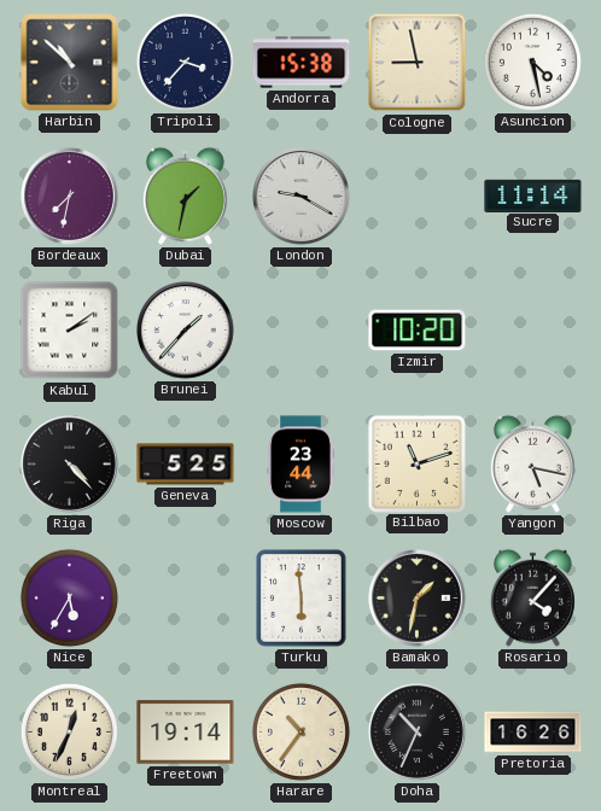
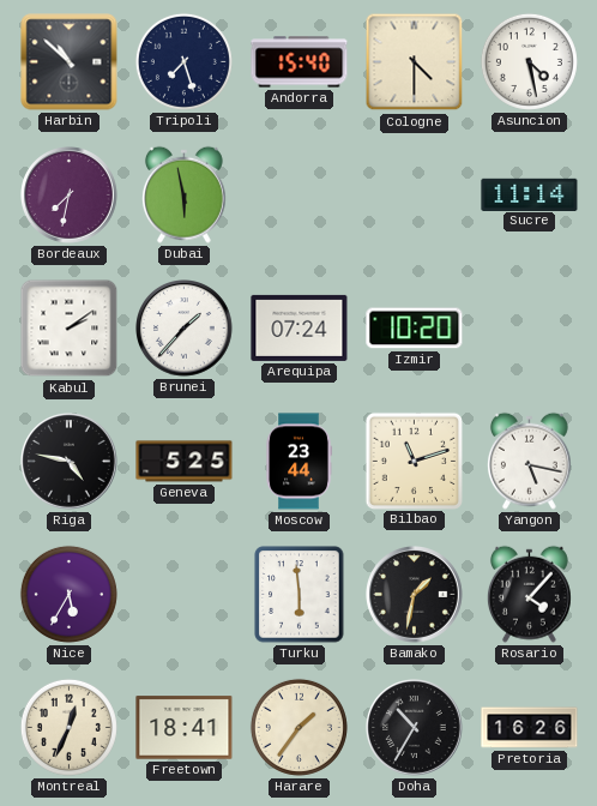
Tripoli: 3:37 -> 7:27 (183, 61)
Andorra: 15:38 -> 15:40 (300, 62)
Cologne: 8:58 -> 4:30 (415, 62)
Dubai: 1:32 -> 5:58 (183, 194)
London: 9:20 -> none (302, 197)
Arequipa: none -> 07:24 (300, 327)
Riga: 4:23 -> 4:47 (70, 462)
Freetown: 19:14 -> 18:41 (185, 728)
Harare: 10:36 -> 1:36 (298, 727)
Doha: 10:34 -> 10:35 (415, 728)
